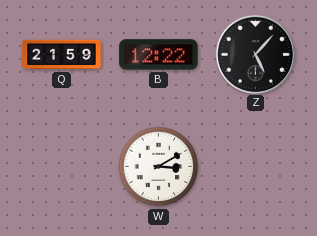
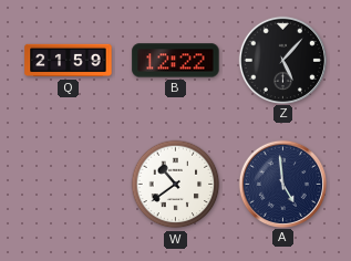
W: 3:10 -> 10:39 (176, 185)
A: none -> 4:59 (282, 184)
